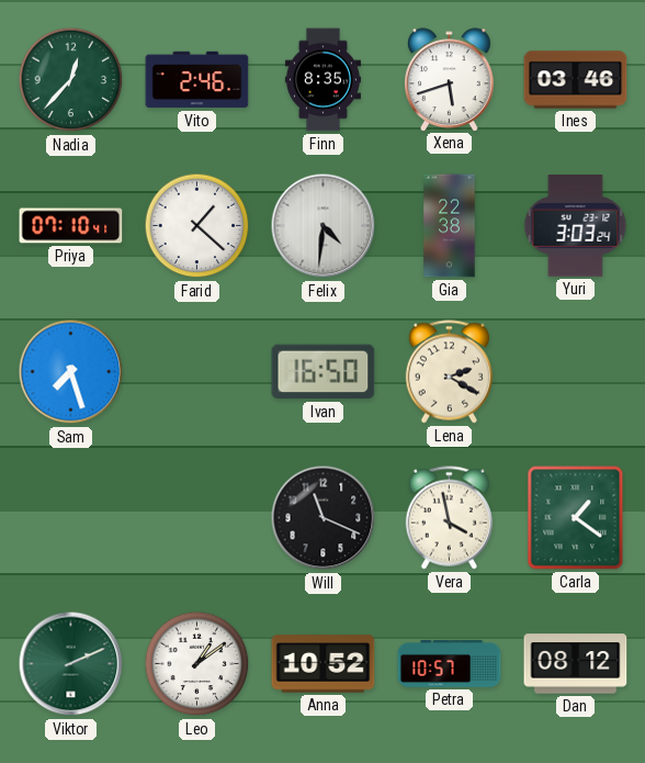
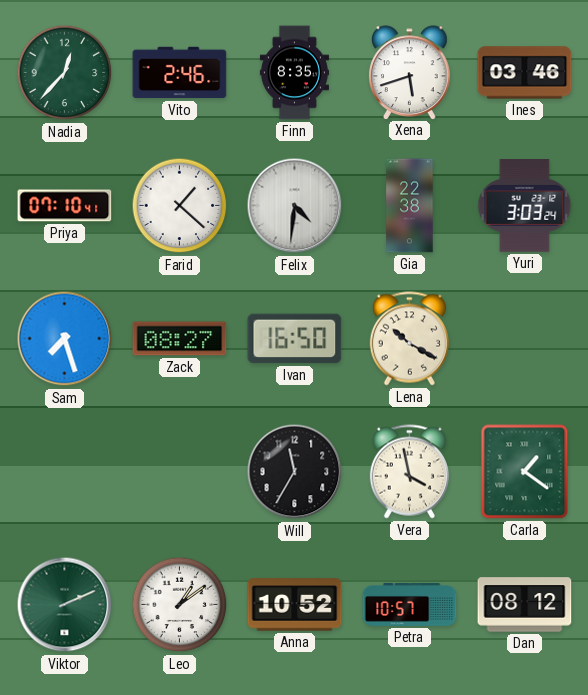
Zack: none -> 08:27 (180, 339)
Lena: 2:20 -> 10:20 (409, 339)
Will: 11:19 -> 11:35 (295, 472)
